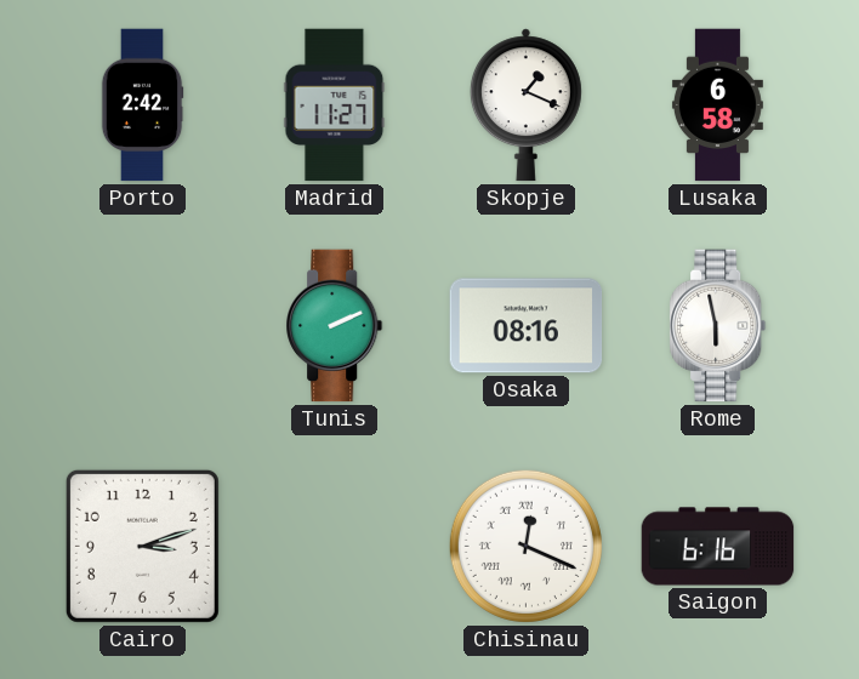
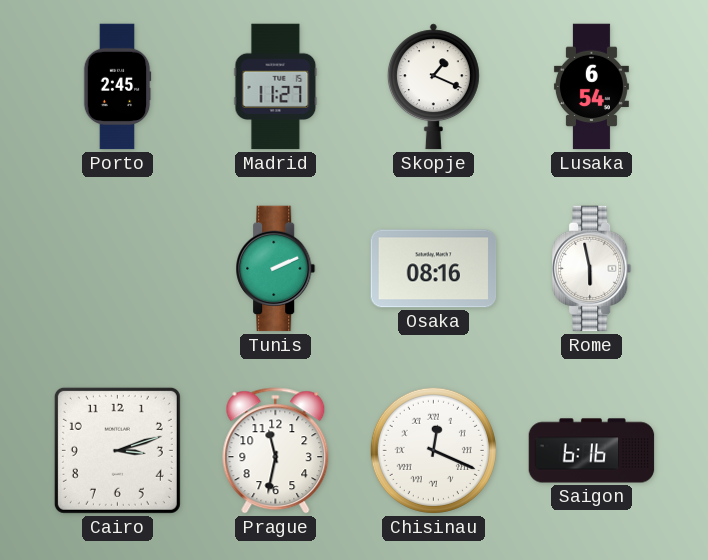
Porto: 2:42 -> 2:45 (117, 87)
Lusaka: 6:58 -> 6:54 (591, 87)
Prague: none -> 11:32 (276, 451)
